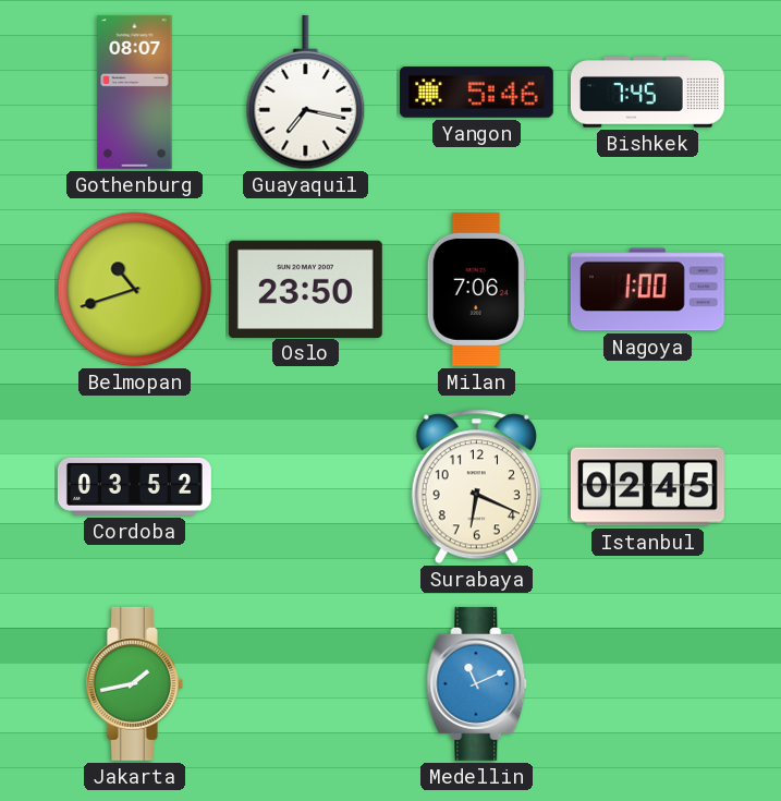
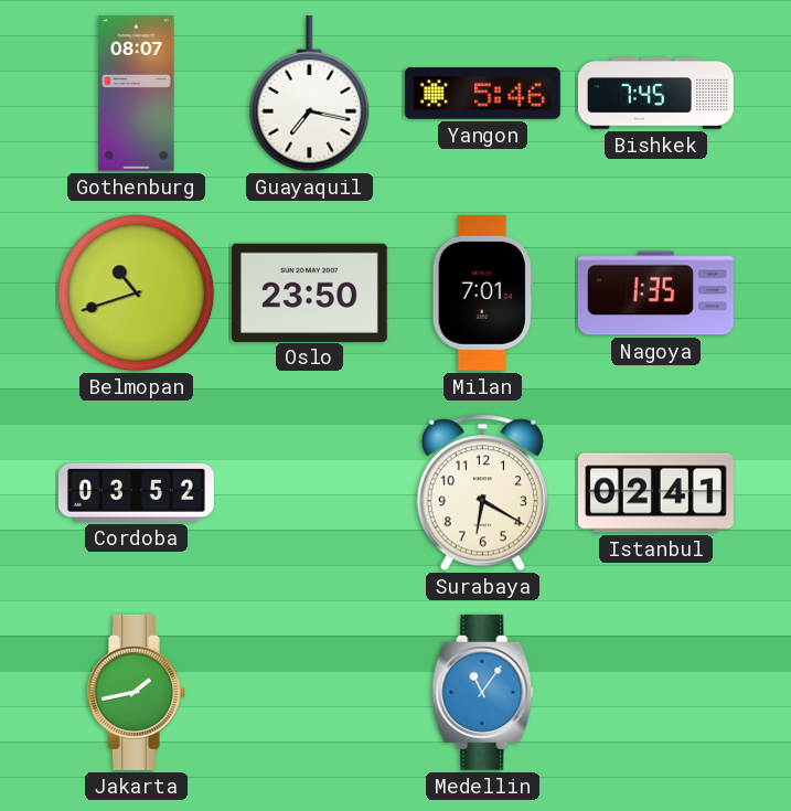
Milan: 7:06 -> 7:01 (482, 292)
Nagoya: 1:00 -> 1:35 (655, 294)
Surabaya: 6:19 -> 6:20 (482, 493)
Istanbul: 02:45 -> 02:41 (655, 493)
Medellin: 11:11 -> 11:06 (483, 692)
